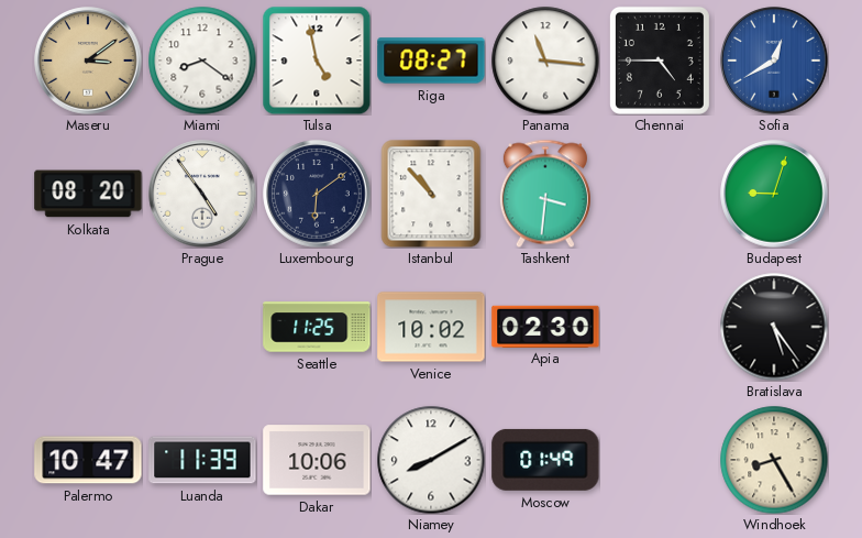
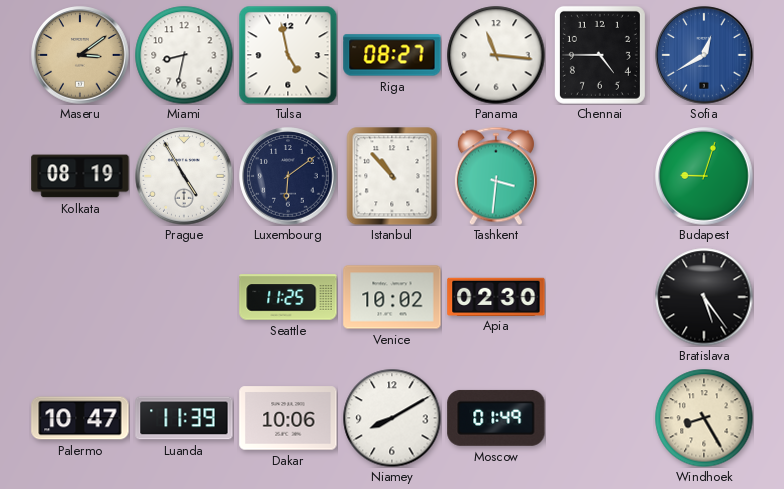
Miami: 8:21 -> 8:32 (184, 55)
Kolkata: 08:20 -> 08:19 (80, 176)
Prague: 4:54 -> 4:55 (184, 176)
